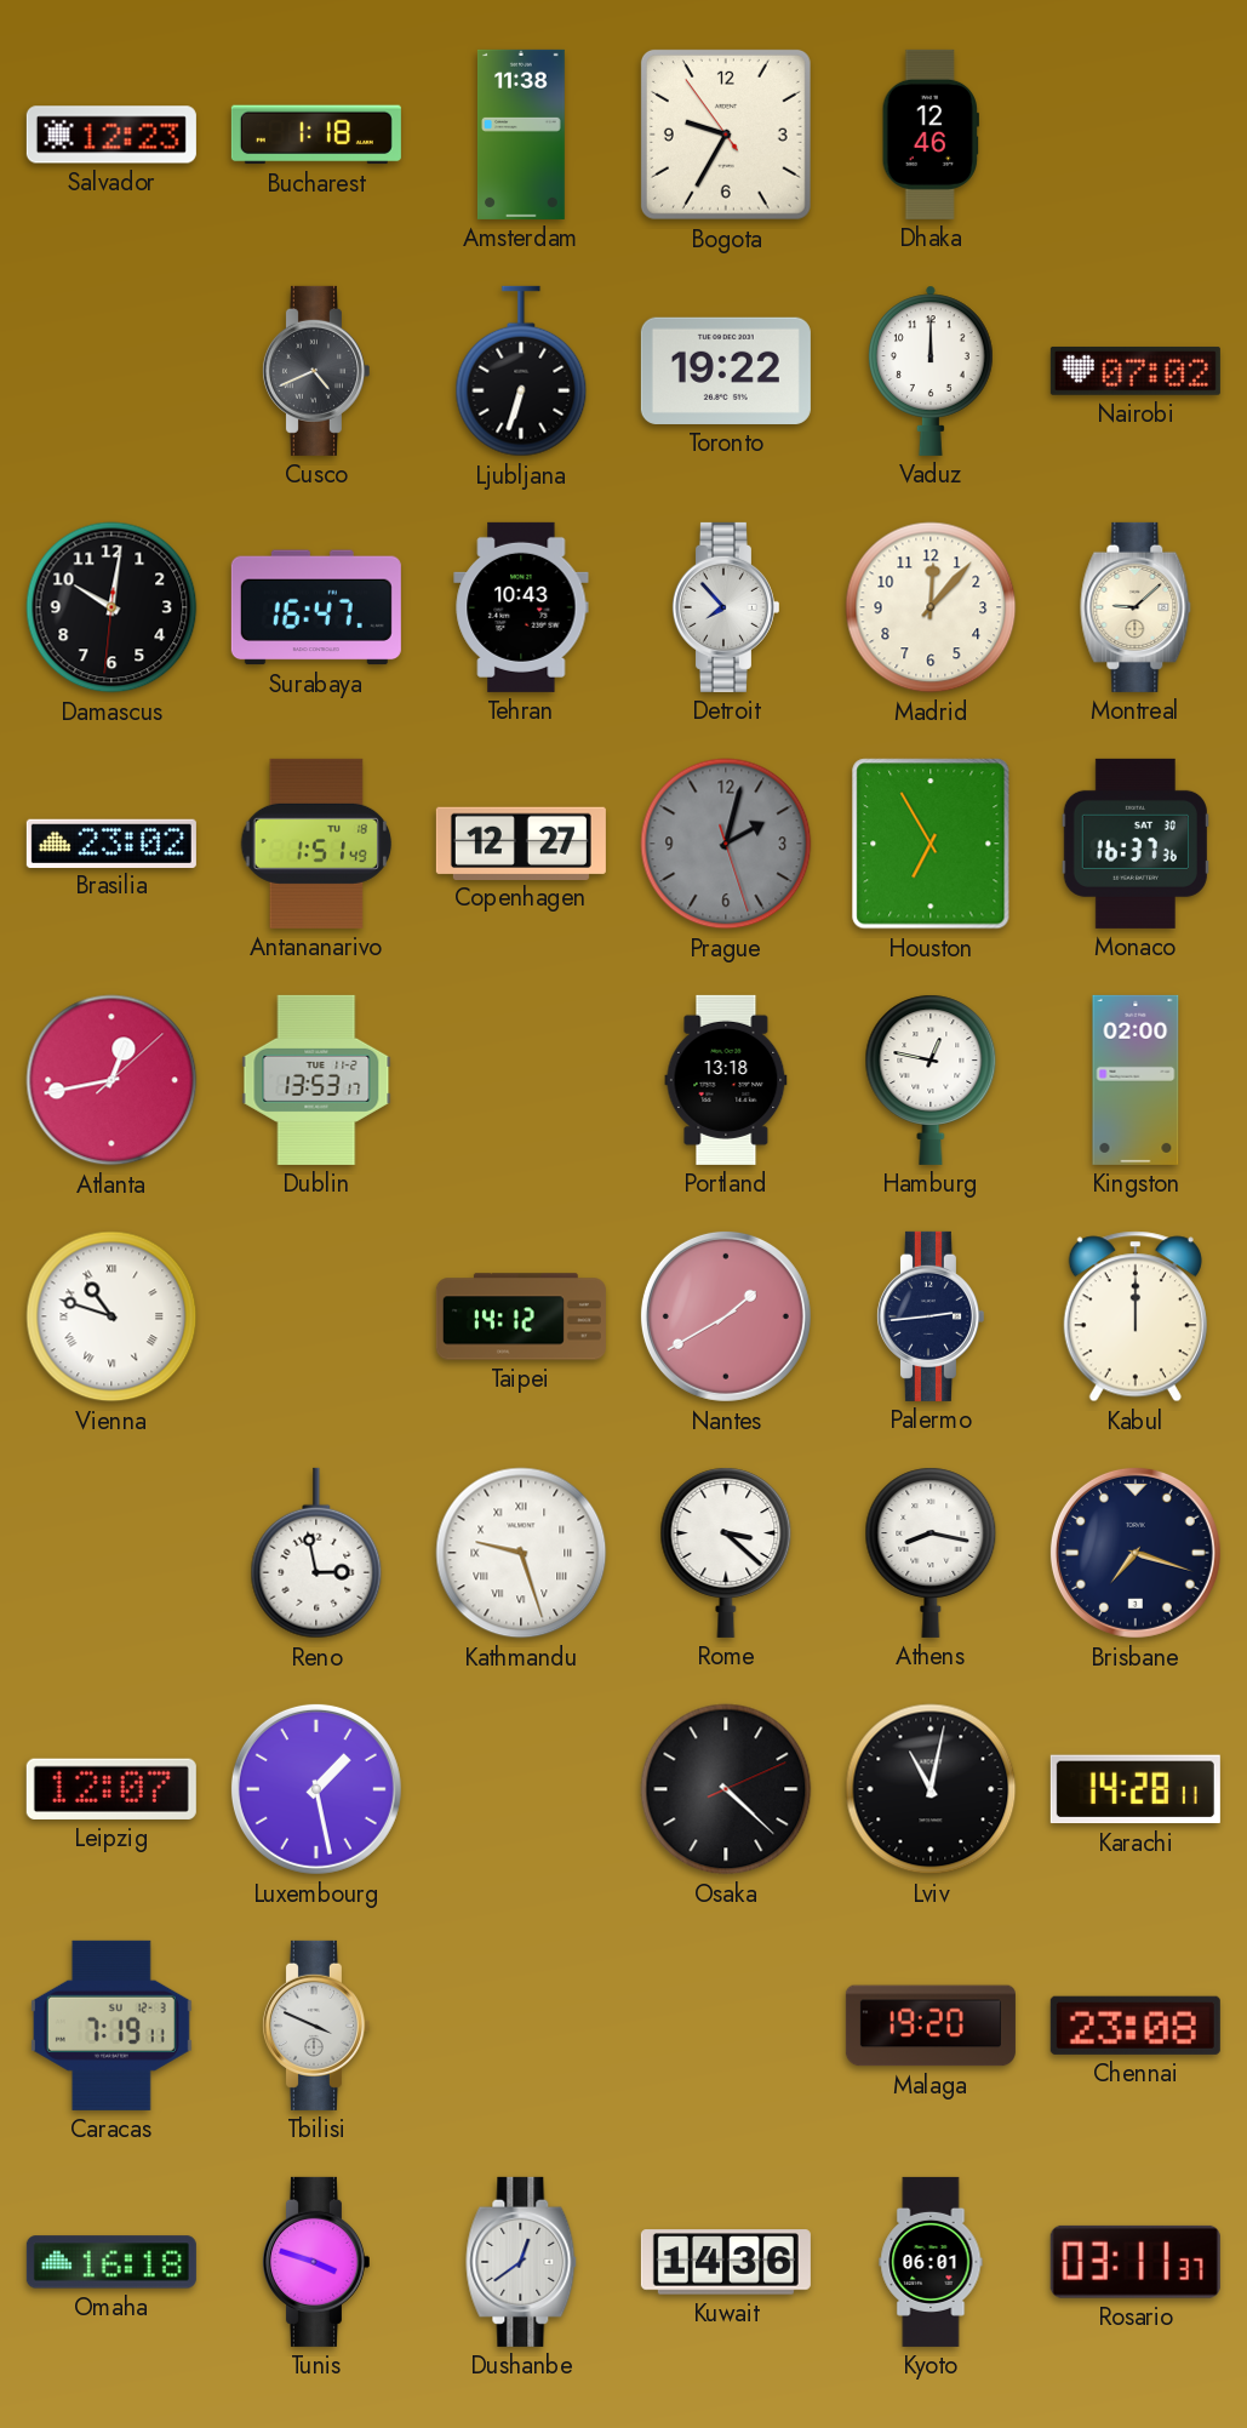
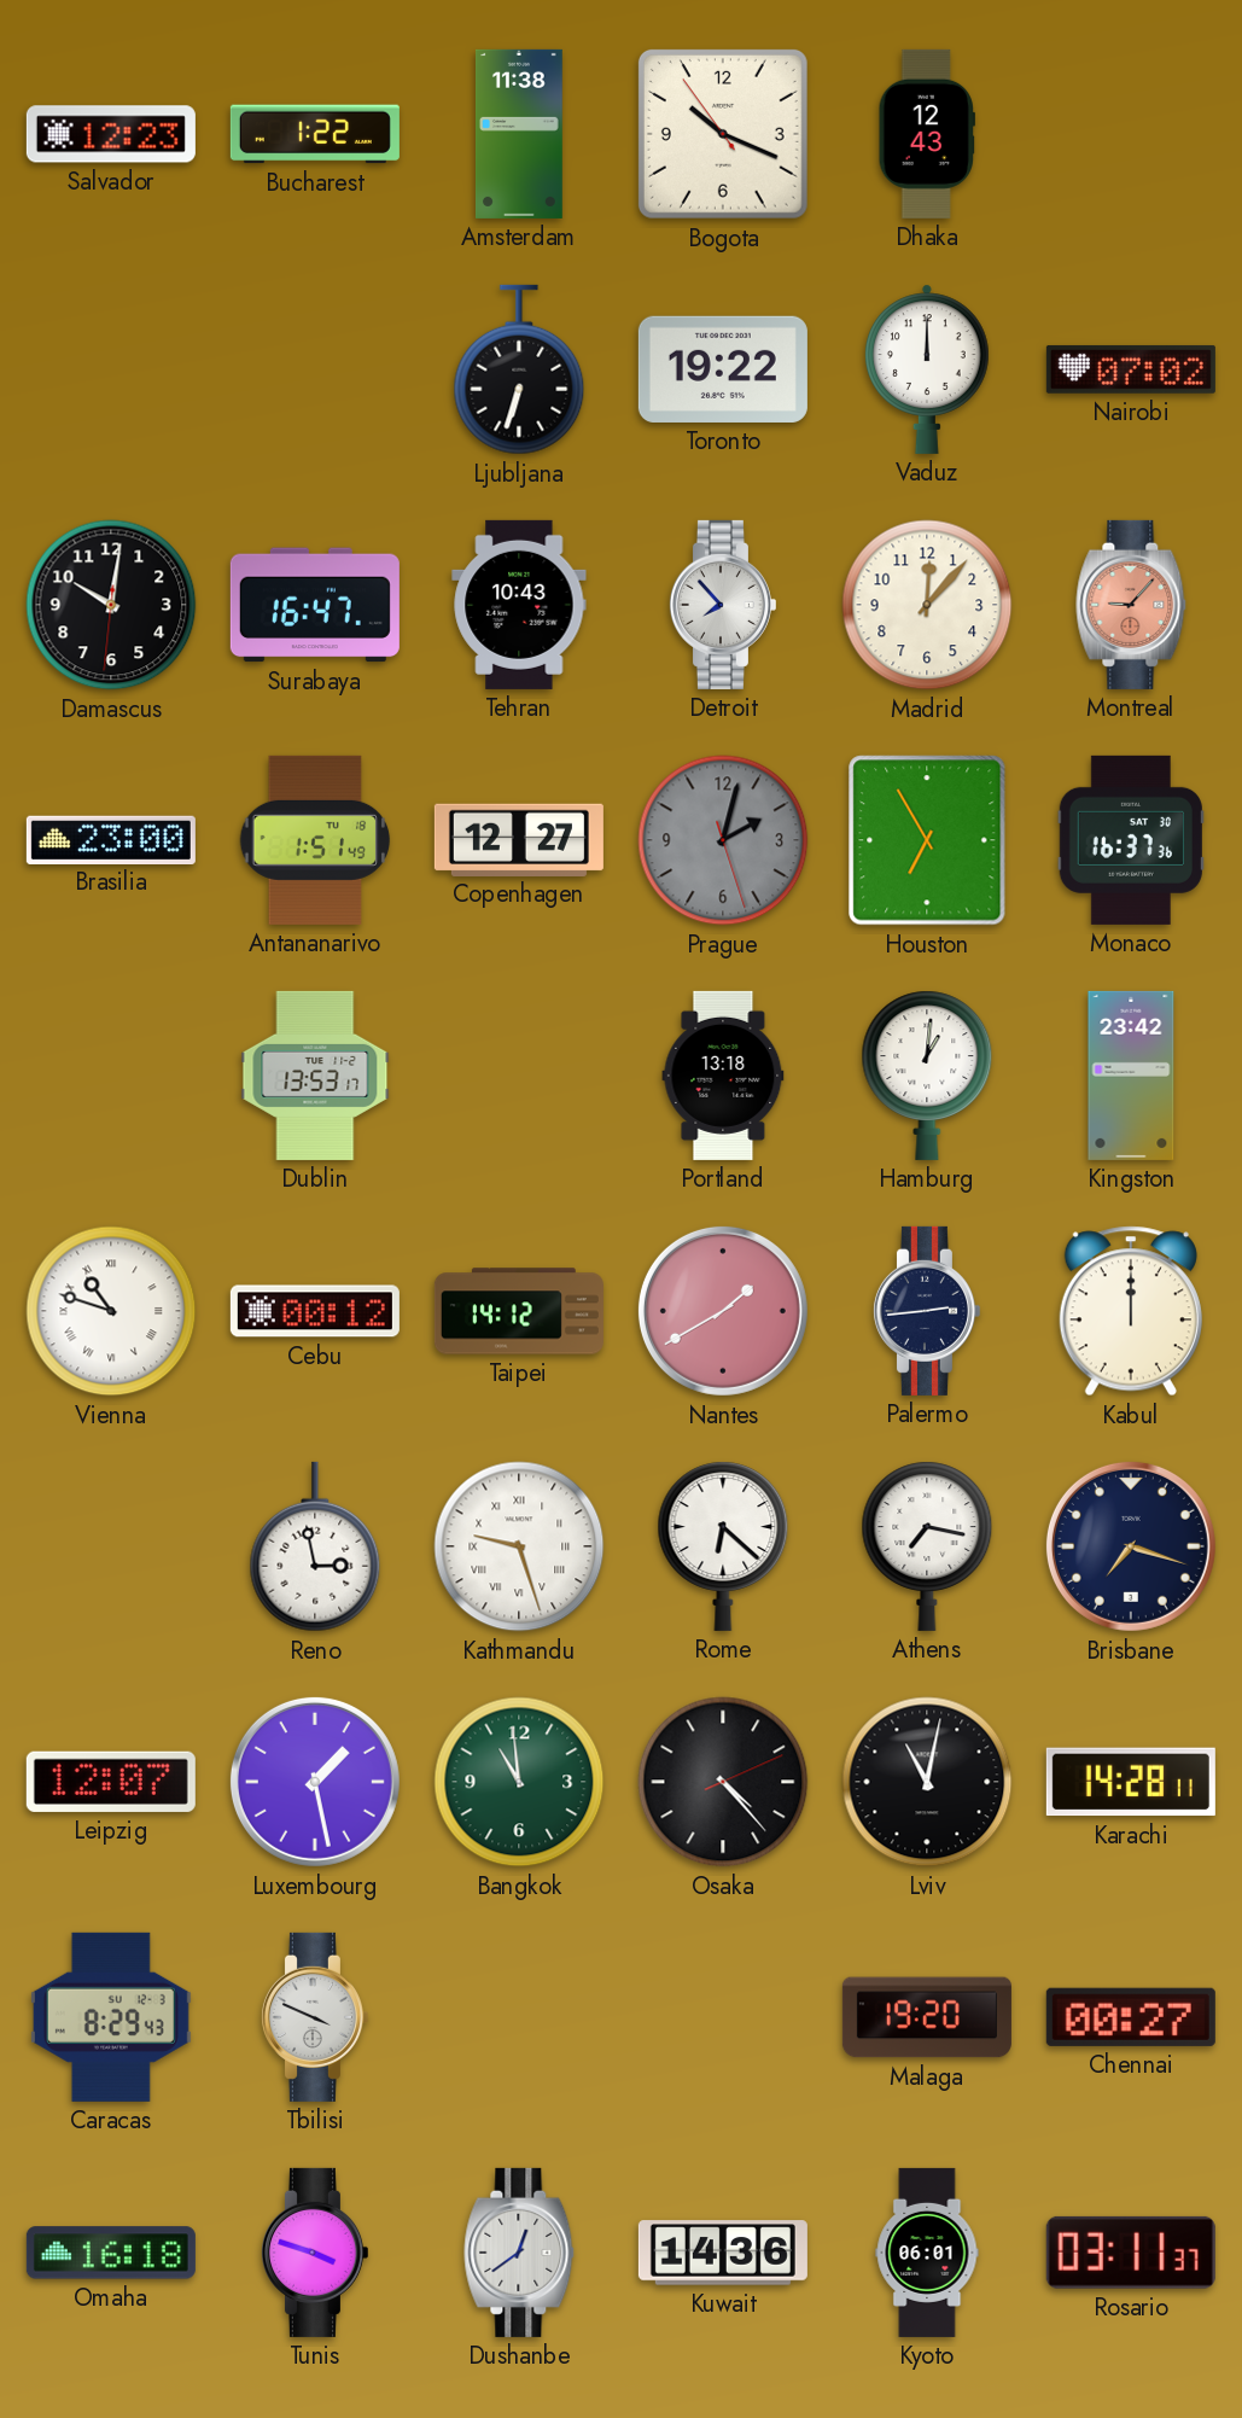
Bucharest: 1:18 -> 1:22 (315, 134)
Bogota: 9:34 -> 10:18 (723, 134)
Dhaka: 12:46 -> 12:43 (927, 134)
Cusco: 4:41 -> none (315, 371)
Montreal: 9:08 -> 9:07 (1131, 605)
Montreal dial: cream -> salmon (1131, 605)
Brasilia: 23:02 -> 23:00 (111, 839)
Atlanta: 12:43 -> none (111, 1080)
Hamburg: 12:47 -> 1:01 (927, 1076)
Kingston: 02:00 -> 23:42 (1131, 1076)
Cebu: none -> 00:12 (315, 1311)
Rome: 3:22 -> 6:22 (723, 1546)
Athens: 8:17 -> 7:17 (927, 1546)
Bangkok: none -> 10:59 (519, 1782)
Osaka: 4:22 -> 4:23 (723, 1782)
Caracas: 7:19 -> 8:29 (111, 2017)
Chennai: 23:08 -> 00:27 (1131, 2017)
